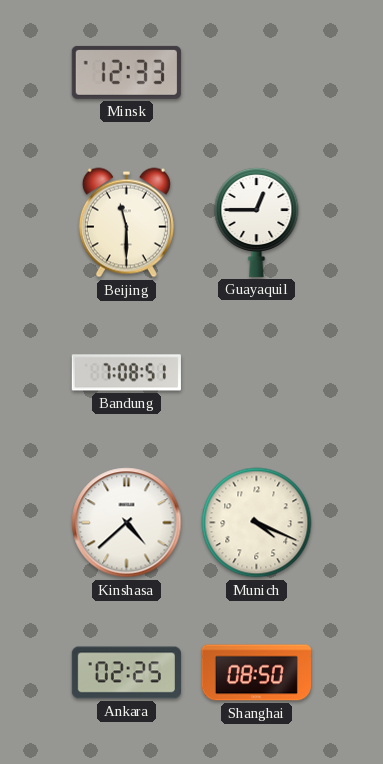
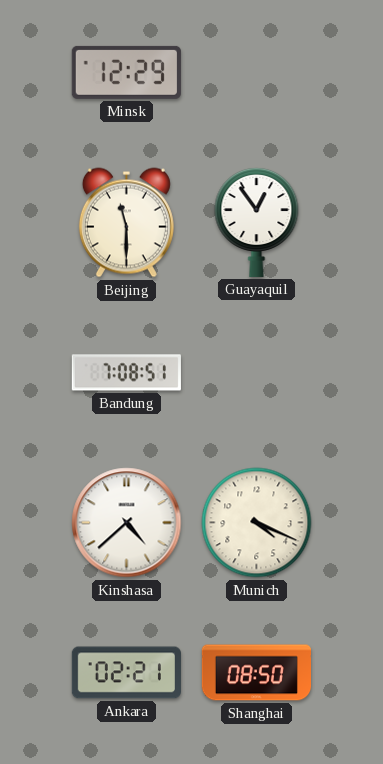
Minsk: 12:33 -> 12:29 (126, 72)
Guayaquil: 12:45 -> 12:54 (257, 223)
Ankara: 02:25 -> 02:21 (126, 673)
